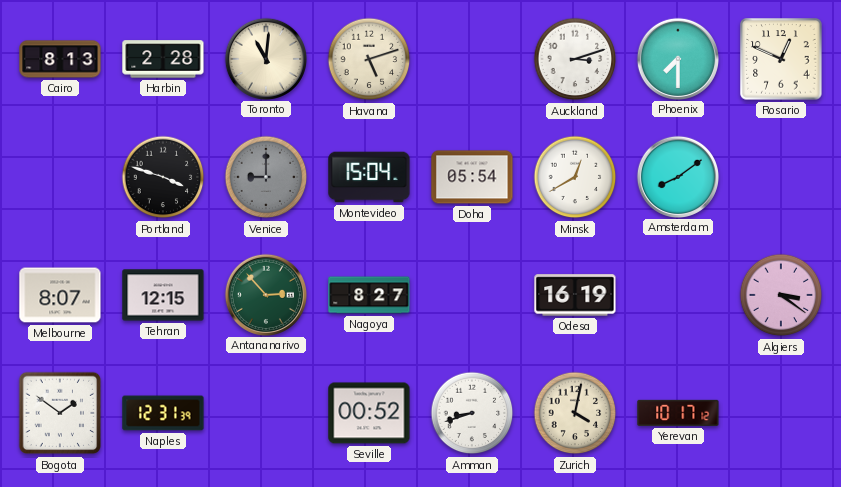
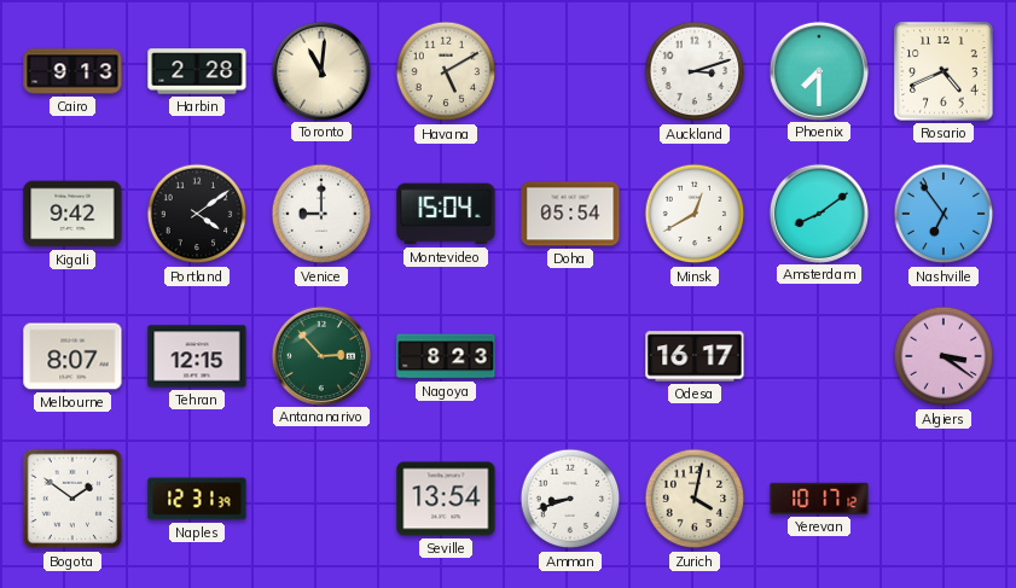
Cairo: 8:13 -> 9:13 (72, 71)
Havana: 5:12 -> 5:10 (446, 71)
Rosario: 12:49 -> 4:41 (944, 71)
Kigali: none -> 9:42 (72, 214)
Portland: 3:48 -> 4:09 (197, 214)
Venice dial: grey -> white (321, 214)
Nashville: none -> 6:54 (944, 214)
Nagoya: 8:27 -> 8:23 (446, 356)
Odesa: 16:19 -> 16:17 (695, 356)
Seville: 00:52 -> 13:54 (446, 499)
